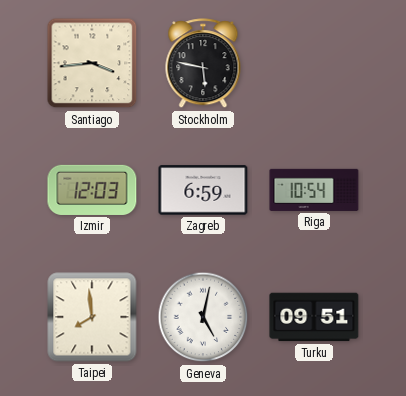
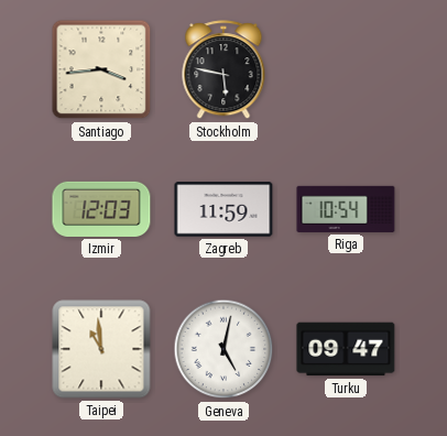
Zagreb: 6:59 -> 11:59 (223, 209)
Taipei: 7:59 -> 10:59 (101, 349)
Turku: 09:51 -> 09:47 (346, 349)
